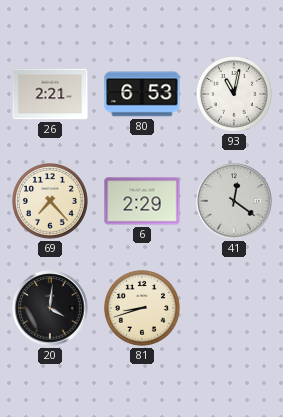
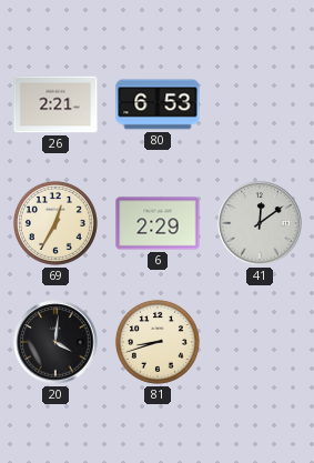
93: 11:02 -> none (234, 94)
69: 7:23 -> 12:35 (55, 223)
41: 12:21 -> 12:09 (260, 223)
